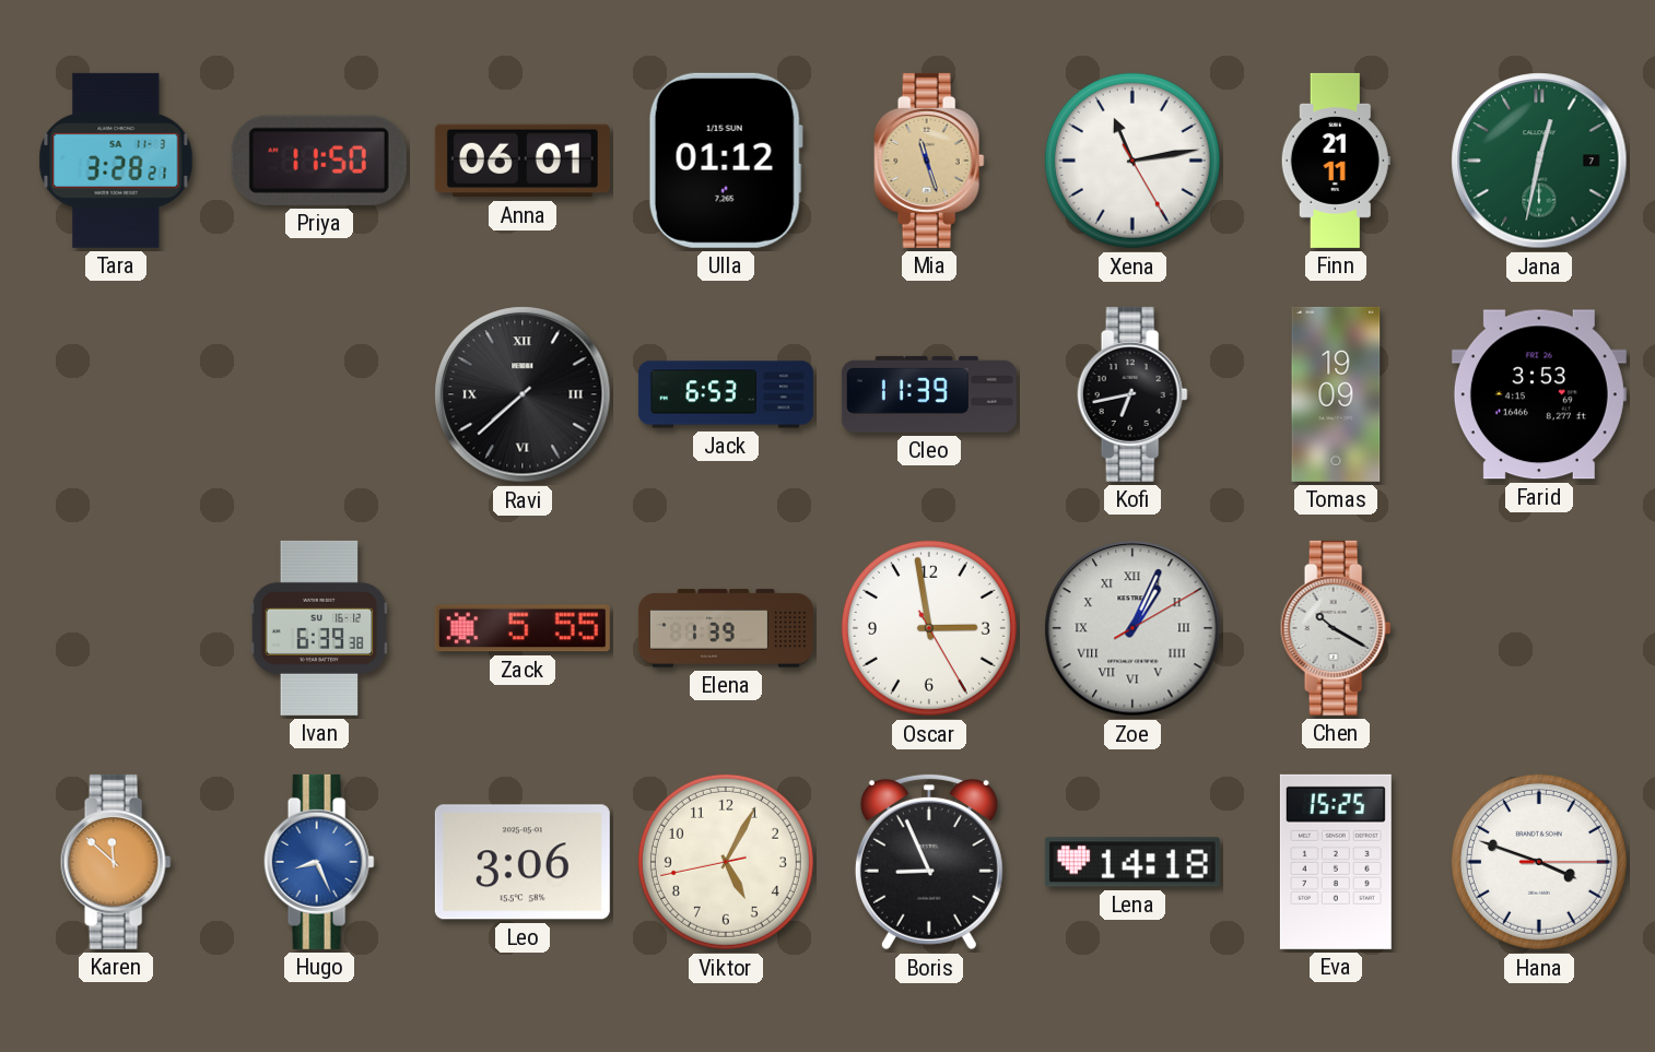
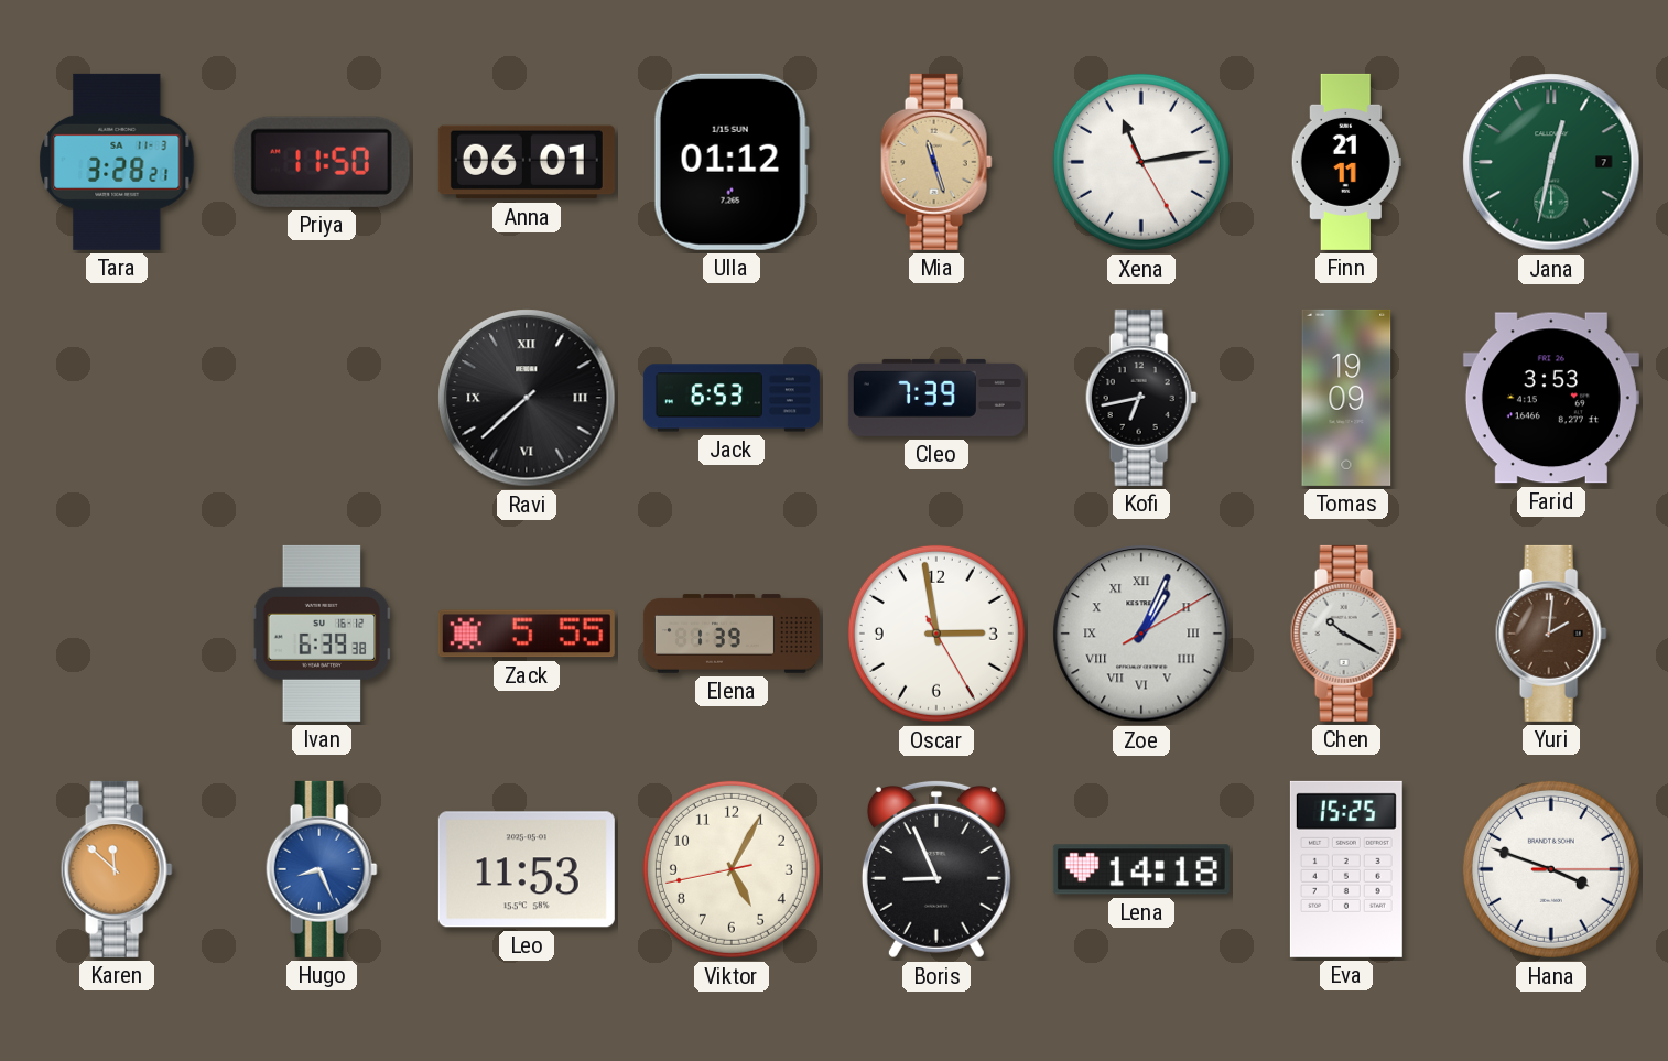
Cleo: 11:39 -> 7:39 (936, 398)
Yuri: none -> 2:01 (1551, 634)
Leo: 3:06 -> 11:53 (527, 869)
